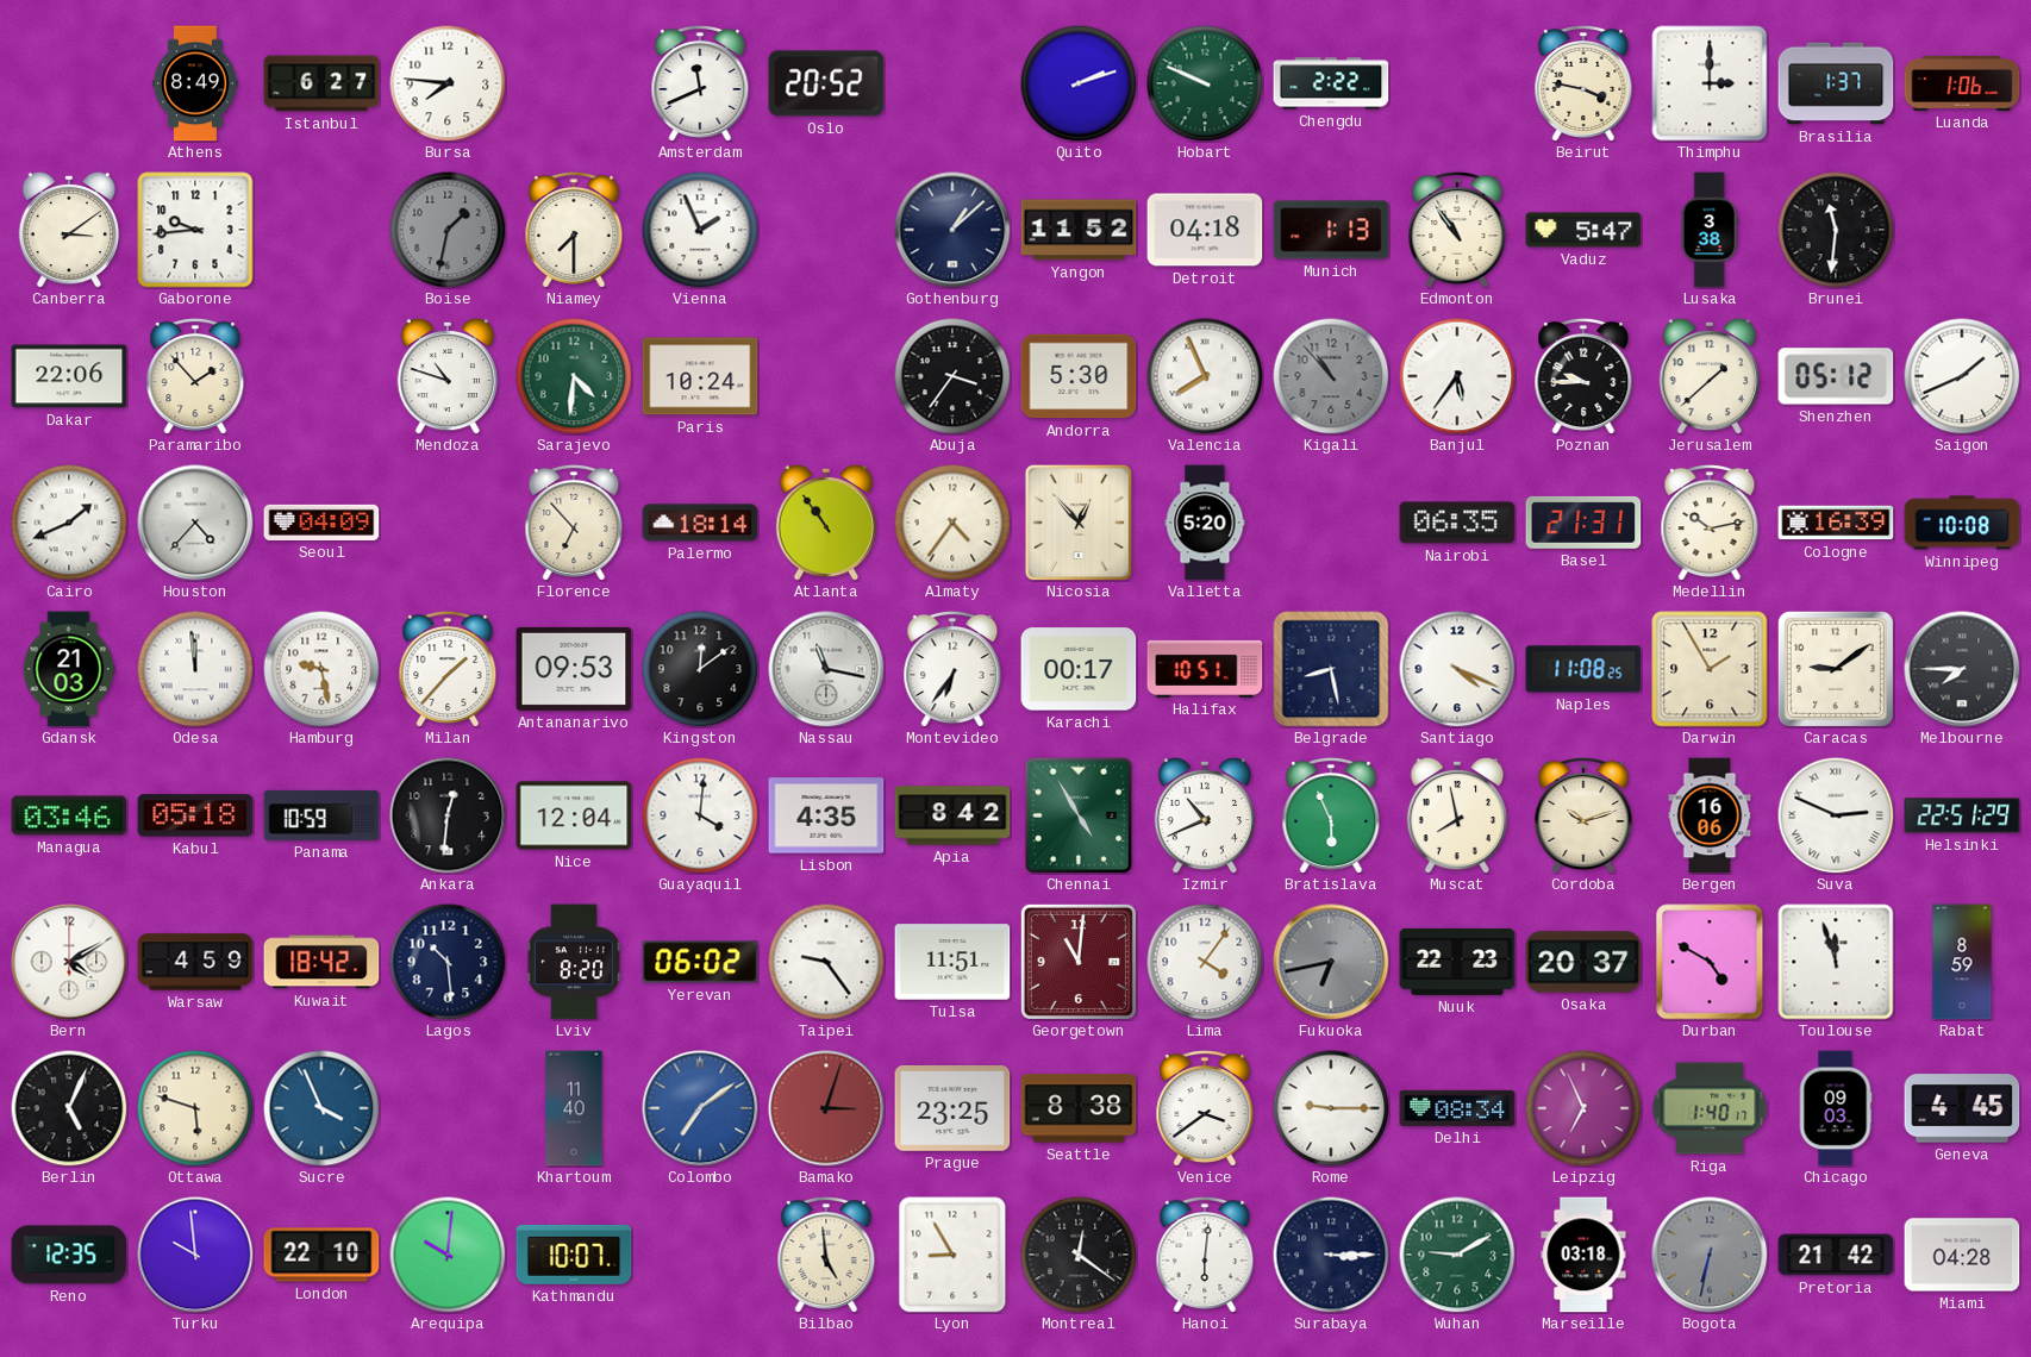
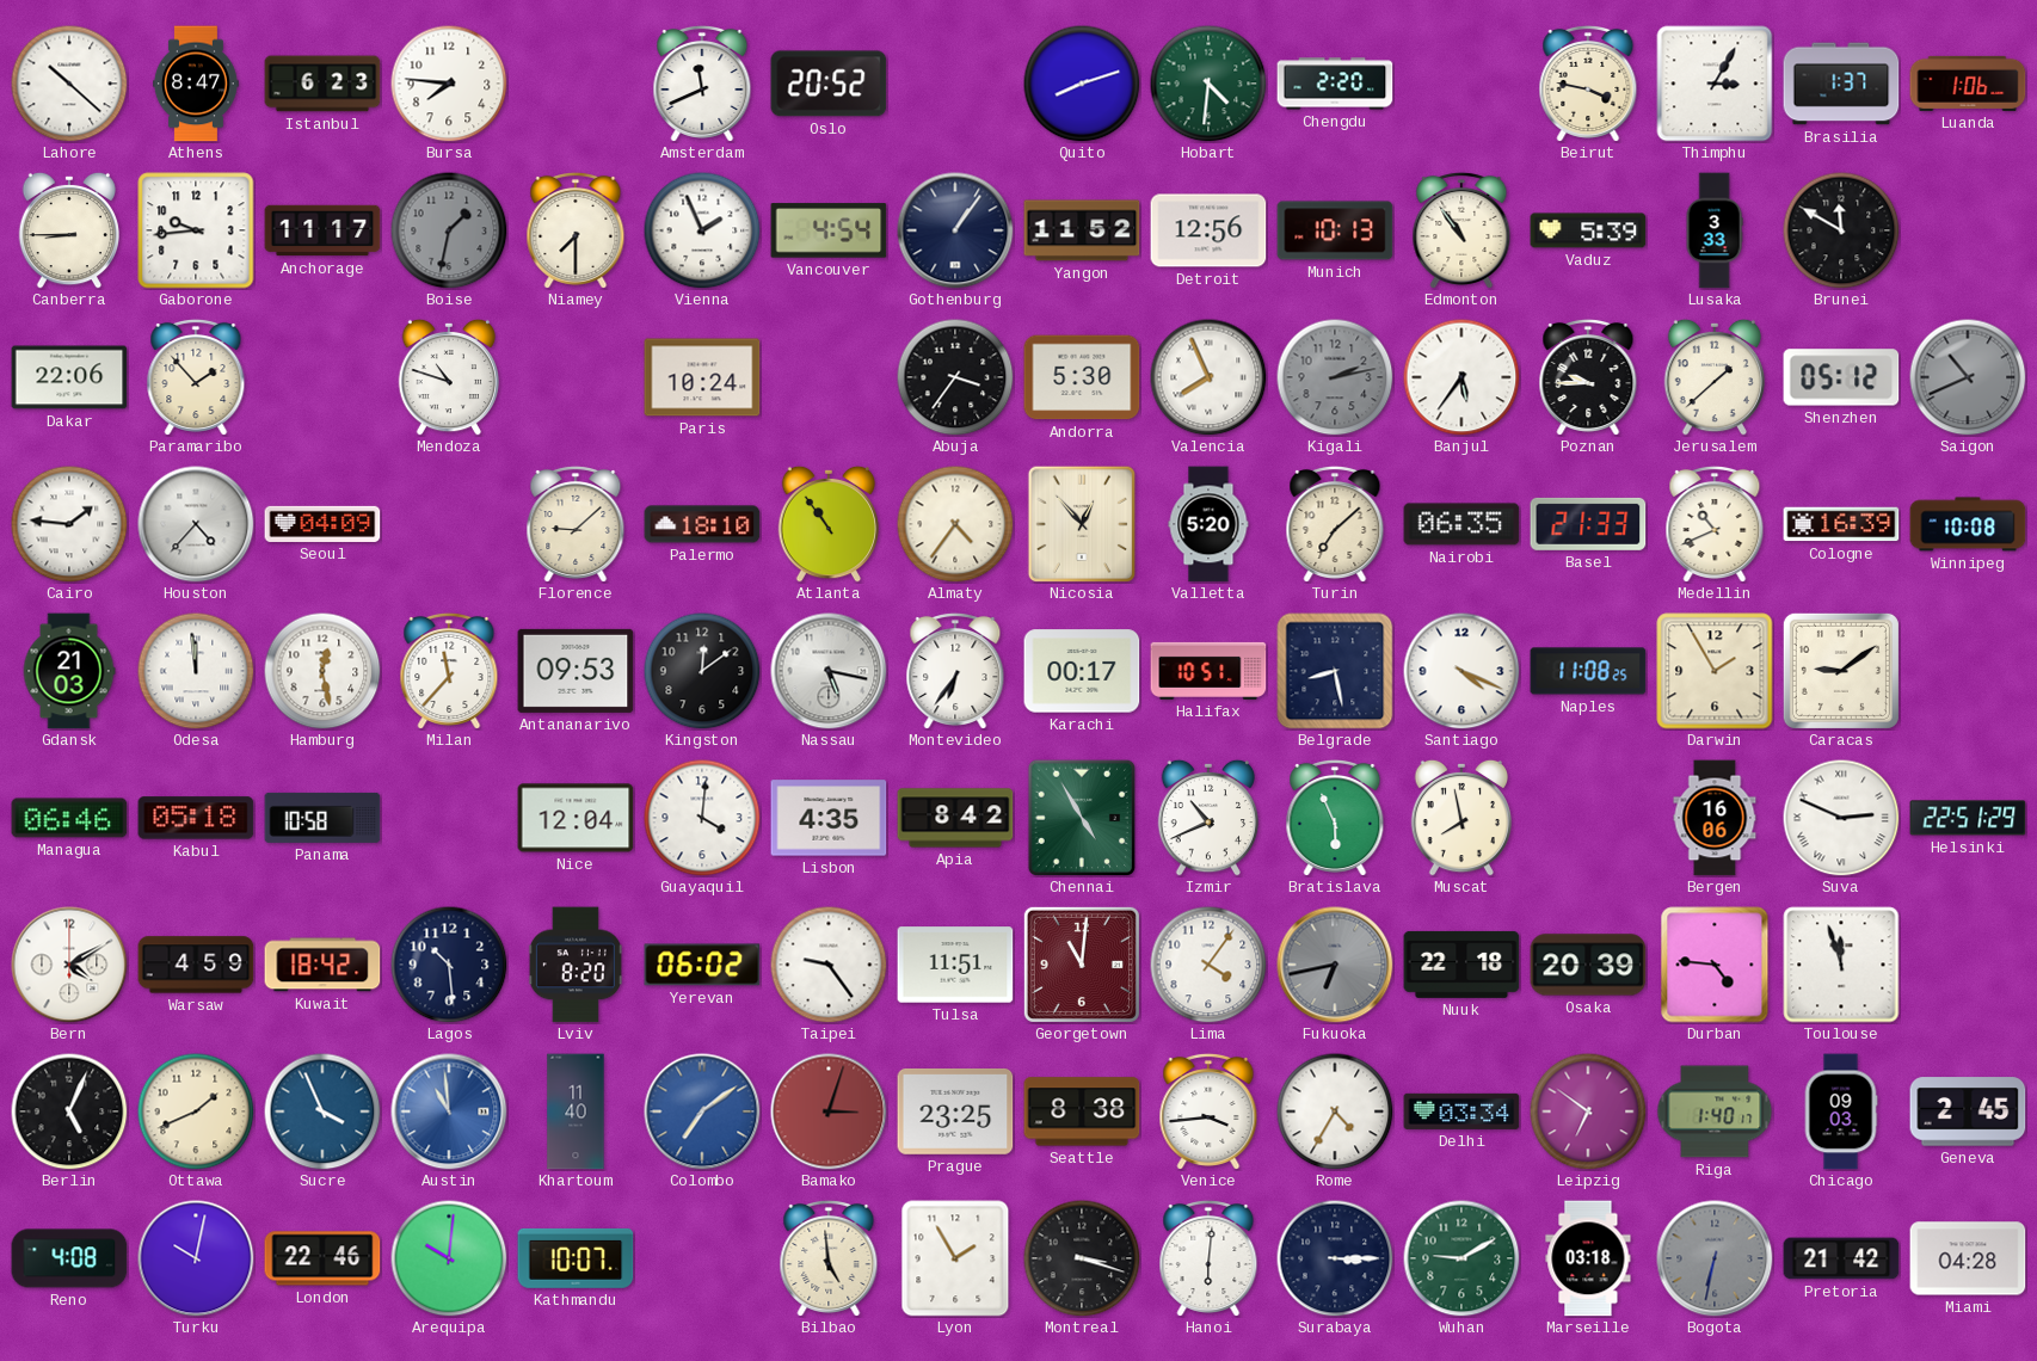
Lahore: none -> 10:22 (69, 84)
Athens: 8:49 -> 8:47 (197, 84)
Istanbul: 6:27 -> 6:23 (322, 84)
Quito: 2:12 -> 8:12 (1082, 84)
Hobart: 9:49 -> 4:31 (1208, 84)
Chengdu: 2:22 -> 2:20 (1335, 84)
Thimphu: 3:00 -> 3:05 (1715, 84)
Canberra: 3:09 -> 8:45 (69, 230)
Anchorage: none -> 11:17 (322, 230)
Vancouver: none -> 4:54 (829, 230)
Gothenburg: 1:08 -> 1:06 (955, 230)
Detroit: 04:18 -> 12:56 (1208, 230)
Munich: 1:13 -> 10:13 (1335, 230)
Vaduz: 5:47 -> 5:39 (1588, 230)
Lusaka: 3:38 -> 3:33 (1715, 230)
Brunei: 11:31 -> 11:50 (1841, 230)
Sarajevo: 4:31 -> none (574, 376)
Kigali: 10:53 -> 2:13 (1335, 377)
Saigon: 1:41 -> 10:41 (1968, 377)
Saigon dial: white -> grey (1968, 377)
Cairo: 1:41 -> 1:46 (69, 524)
Florence: 6:53 -> 9:08 (576, 524)
Palermo: 18:14 -> 18:10 (702, 524)
Turin: none -> 7:08 (1335, 524)
Basel: 21:31 -> 21:33 (1588, 524)
Medellin: 10:13 -> 10:41 (1715, 524)
Hamburg: 9:28 -> 12:28 (322, 671)
Milan: 1:37 -> 11:37 (449, 671)
Nassau: 11:17 -> 5:17 (829, 671)
Melbourne: 7:45 -> none (1962, 669)
Managua: 03:46 -> 06:46 (69, 818)
Panama: 10:59 -> 10:58 (322, 818)
Ankara: 12:31 -> none (448, 815)
Cordoba: 10:12 -> none (1583, 815)
Nuuk: 22:23 -> 22:18 (1461, 965)
Osaka: 20:37 -> 20:39 (1588, 965)
Durban: 4:50 -> 4:46 (1715, 965)
Rabat: 8:59 -> none (1962, 962)
Ottawa: 5:48 -> 1:41 (196, 1111)
Austin: none -> 10:59 (449, 1111)
Venice: 3:39 -> 3:44 (1208, 1111)
Rome: 9:15 -> 4:35 (1335, 1111)
Delhi: 08:34 -> 03:34 (1461, 1111)
Leipzig: 6:56 -> 6:51 (1588, 1111)
Geneva: 4:45 -> 2:45 (1968, 1111)
Reno: 12:35 -> 4:08 (69, 1258)
Turku: 9:59 -> 10:02 (196, 1258)
London: 22:10 -> 22:46 (322, 1258)
Lyon: 8:55 -> 1:55 (955, 1258)
Montreal: 12:21 -> 3:18 (1082, 1258)
